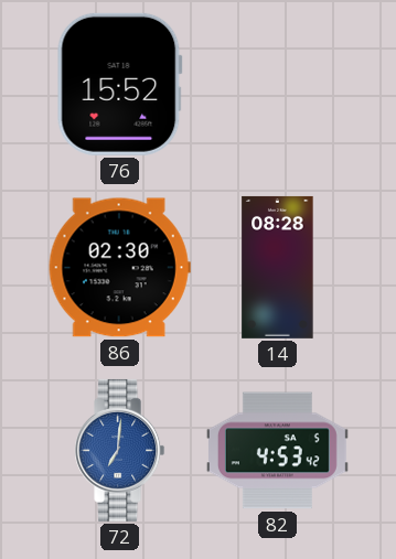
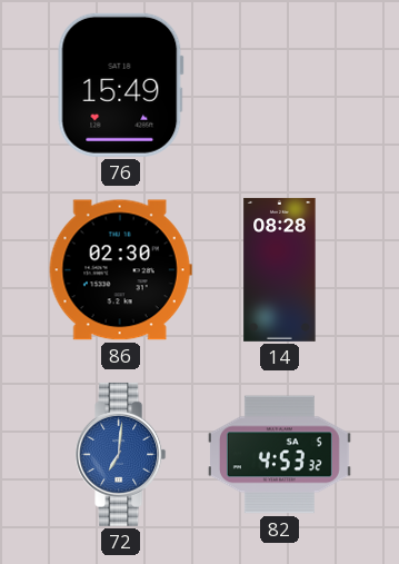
76: 15:52 -> 15:49 (120, 85)
82: 4:53:42 -> 4:53:32 (279, 455)
